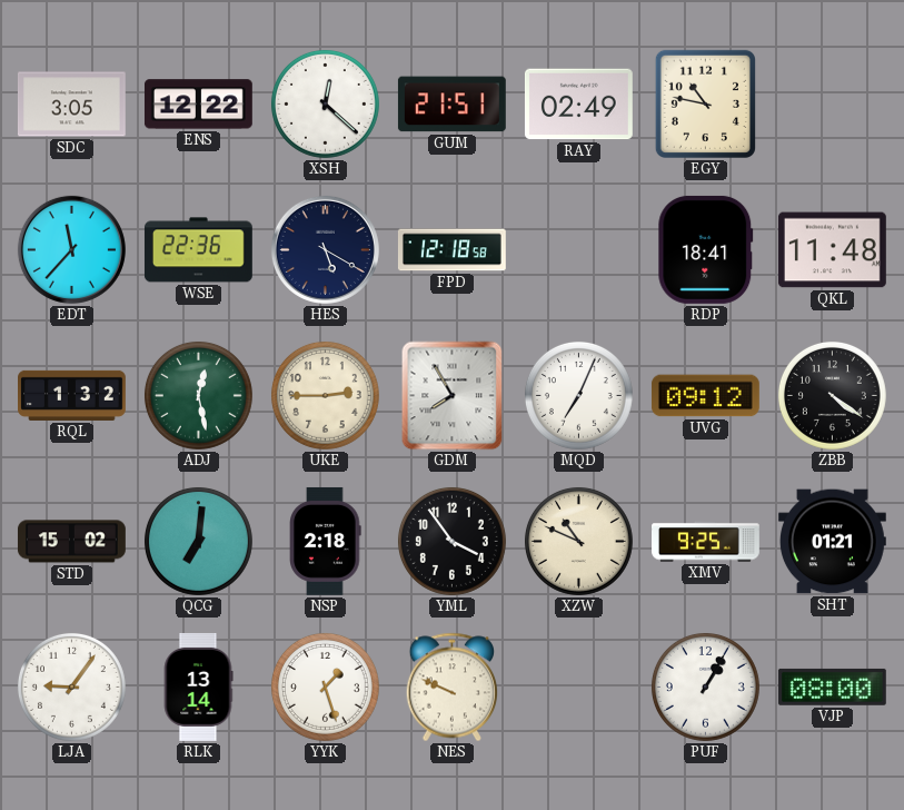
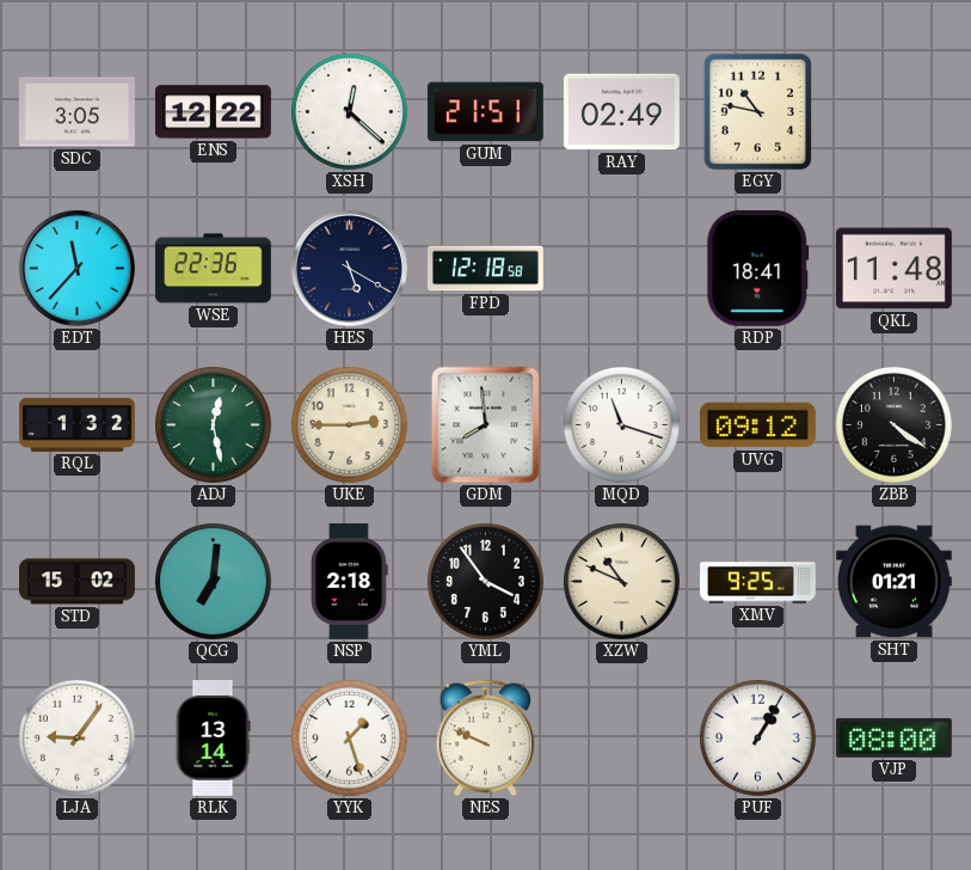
GDM: 7:55 -> 7:59 (486, 425)
MQD: 7:04 -> 11:18 (621, 424)
